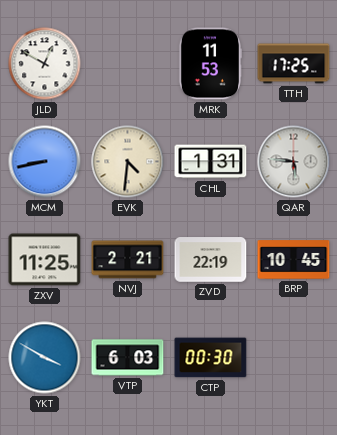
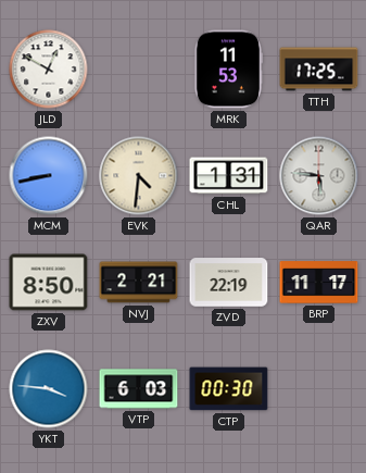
ZXV: 11:25 -> 8:50 (49, 283)
BRP: 10:45 -> 11:17 (319, 283)
YKT: 3:50 -> 3:46 (49, 389)
